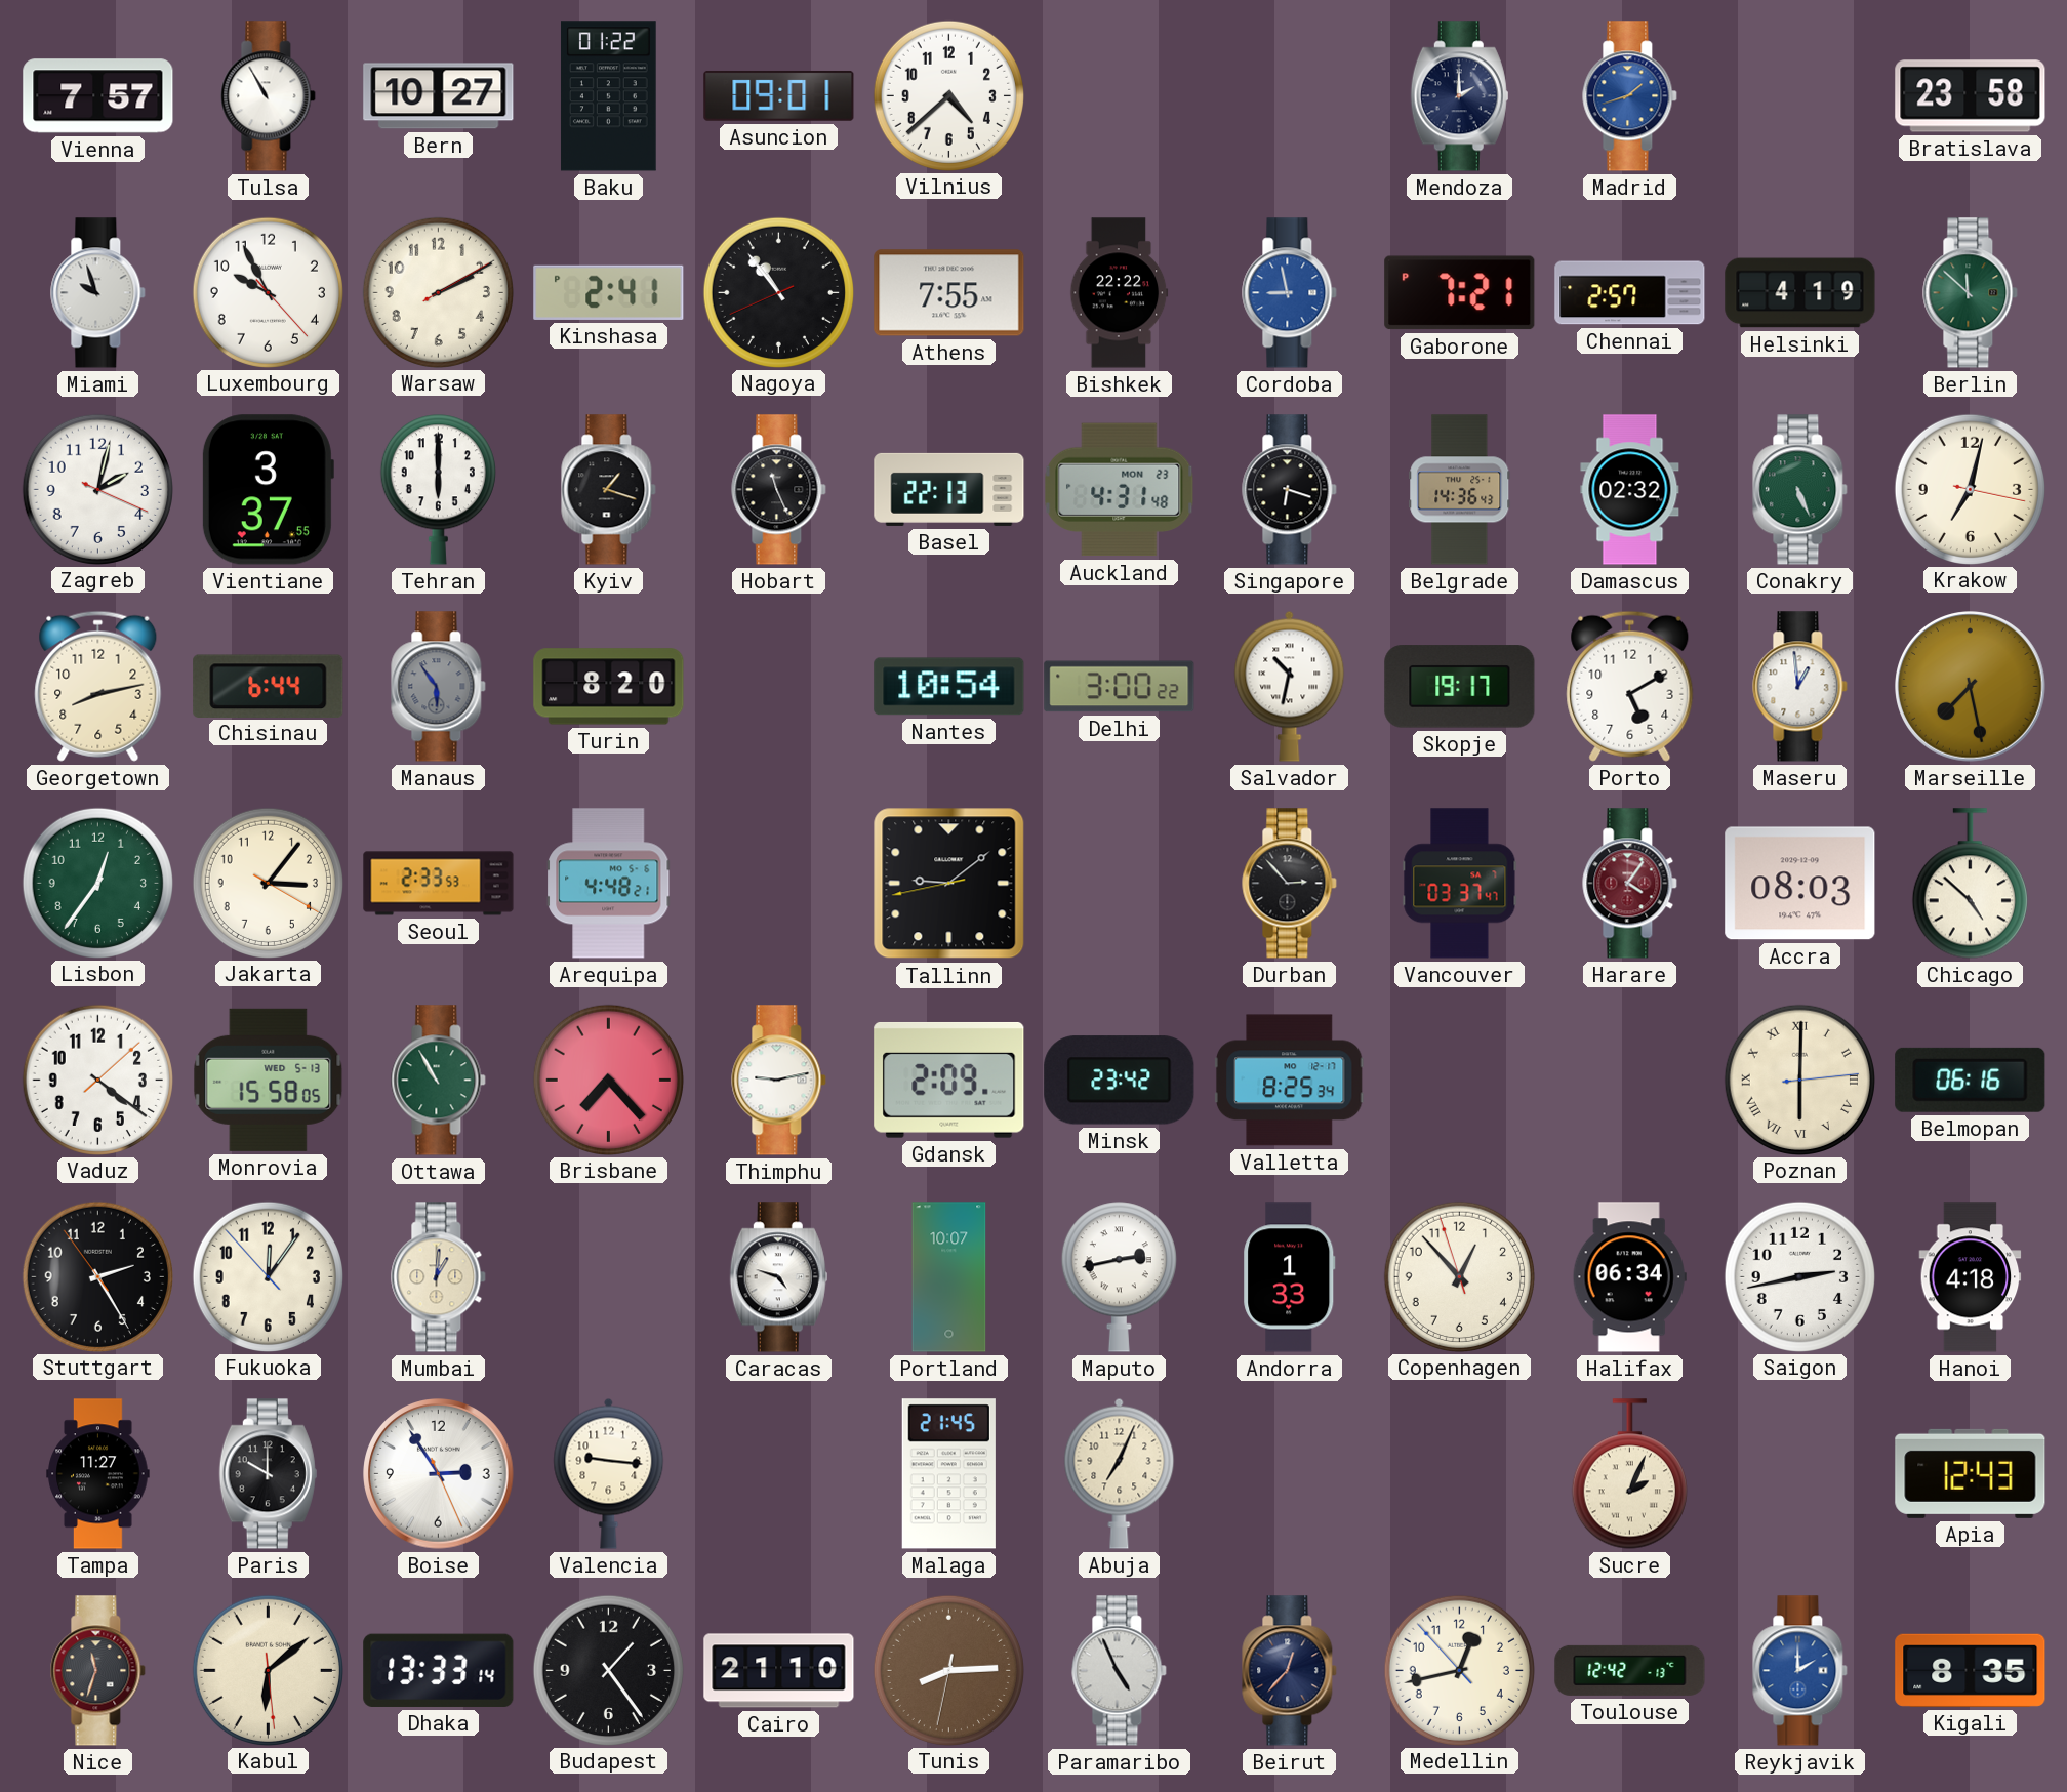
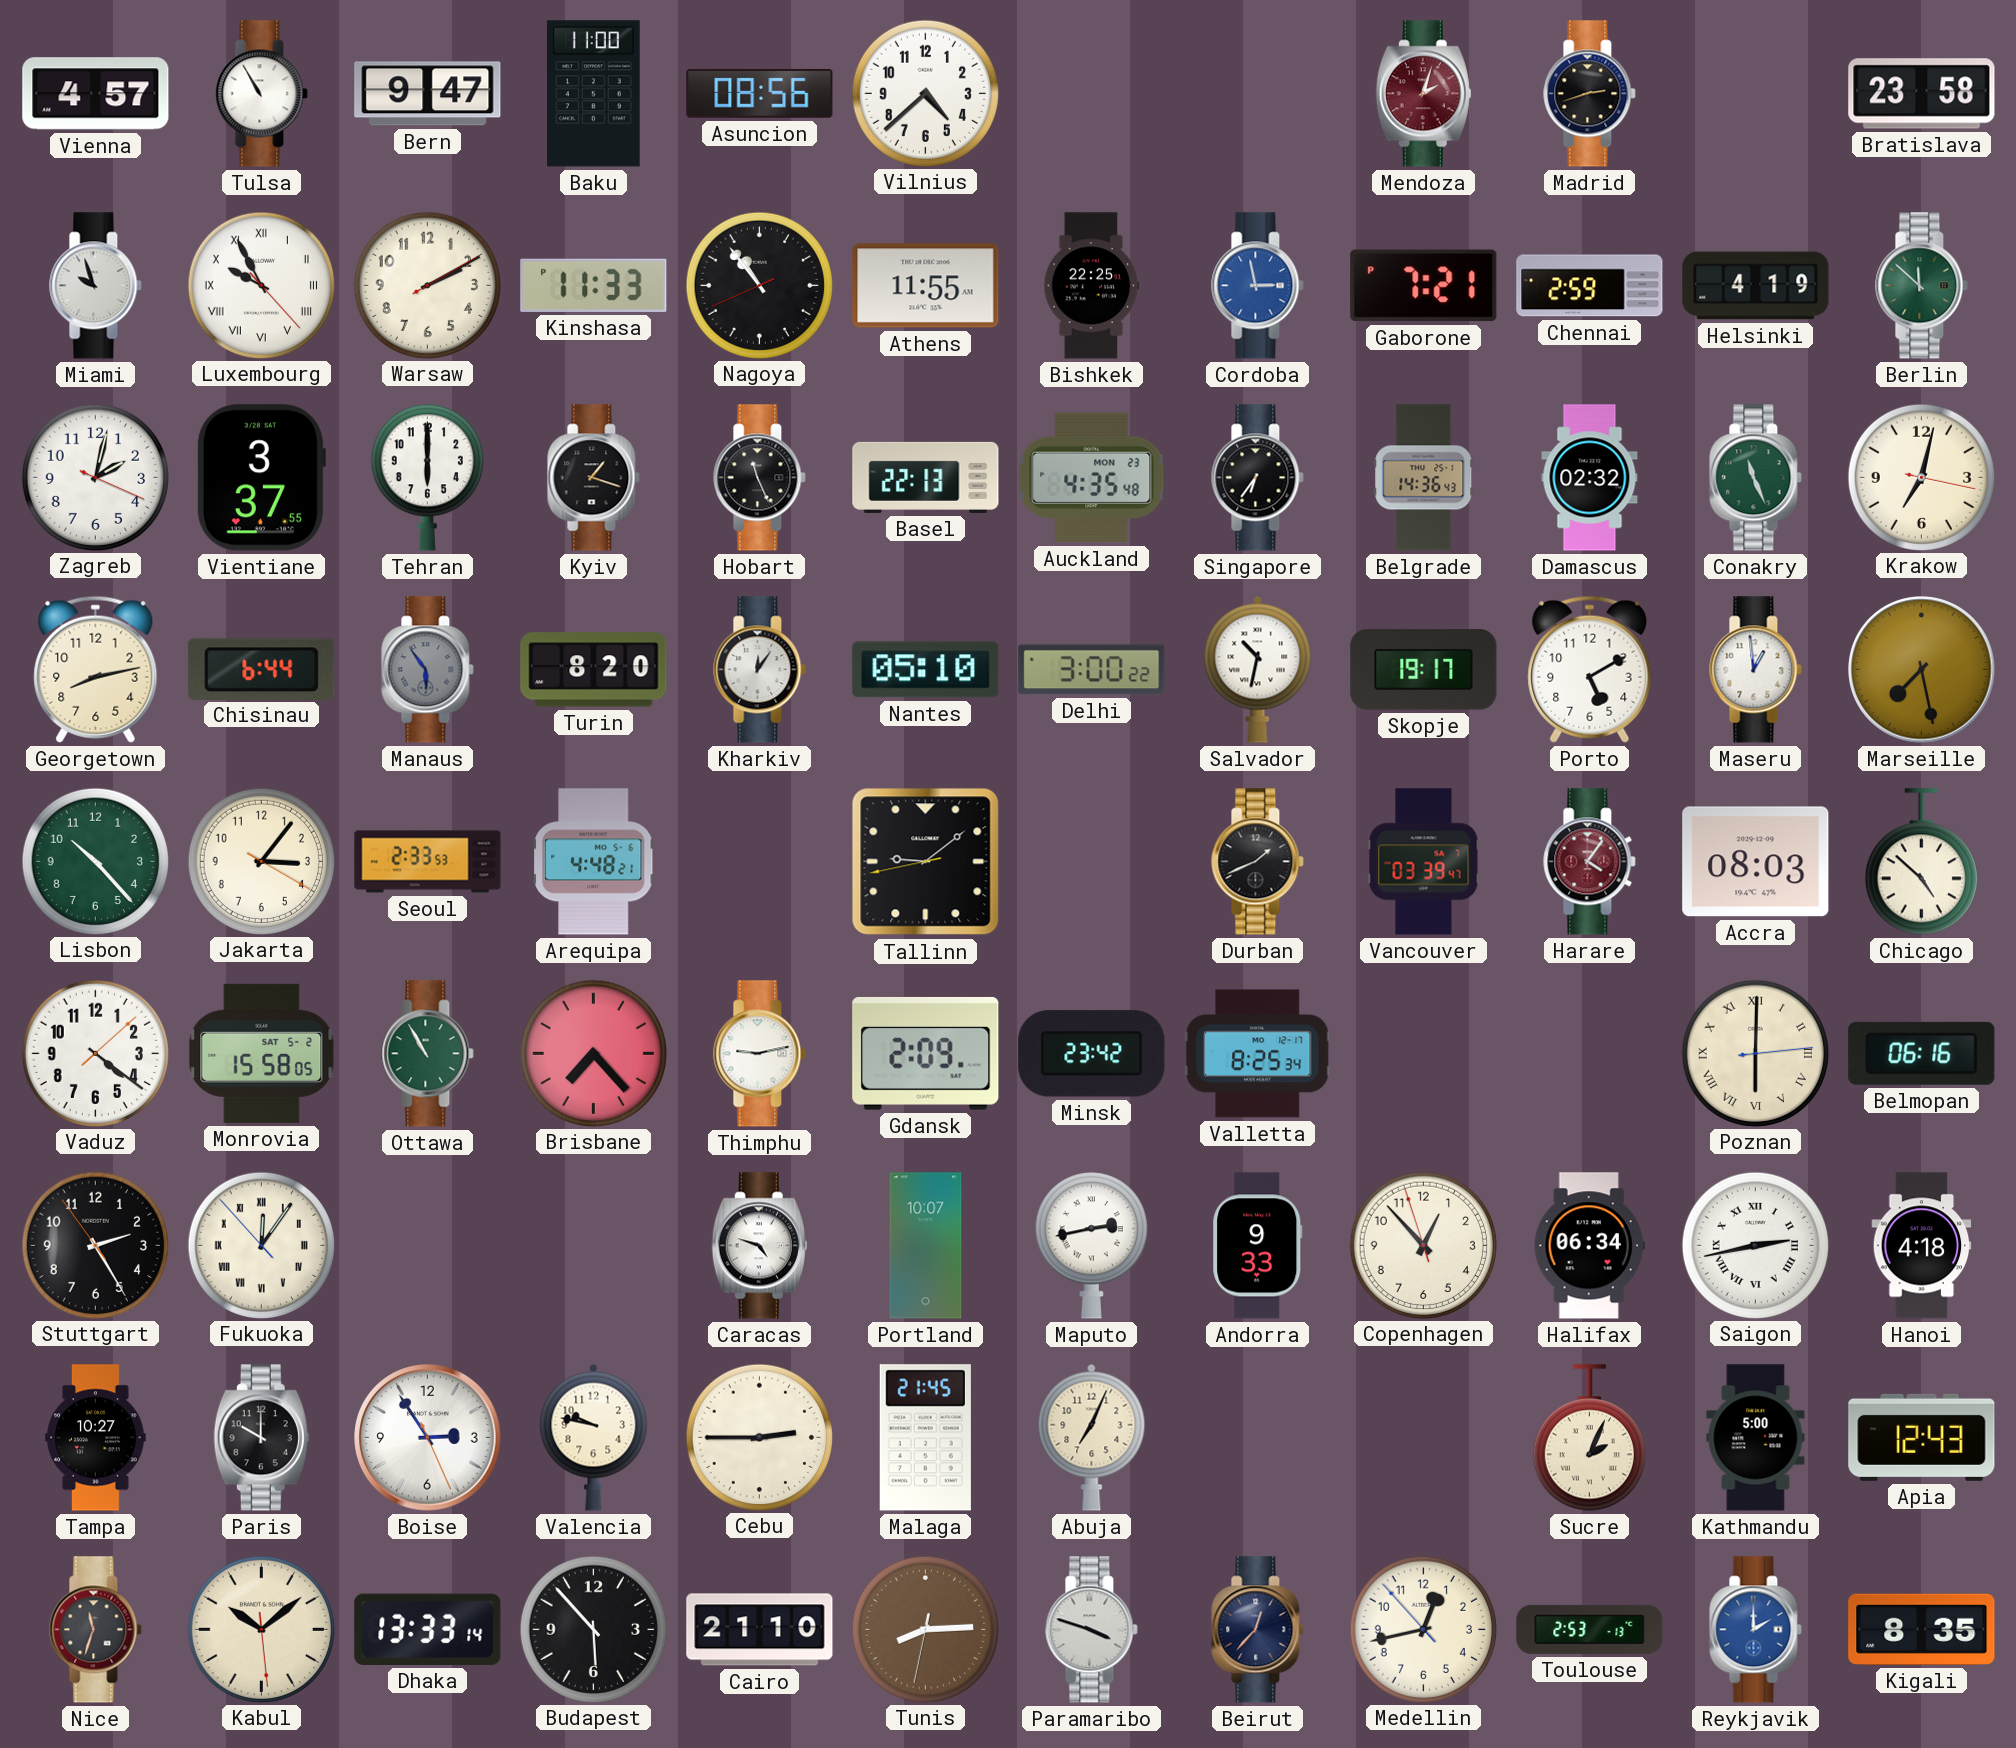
Vienna: 7:57 -> 4:57 (96, 94)
Bern: 10:27 -> 9:47 (428, 94)
Baku: 01:22 -> 11:00 (594, 94)
Asuncion: 09:01 -> 08:56 (760, 94)
Mendoza: 2:00 -> 2:03 (1423, 94)
Mendoza dial: navy -> burgundy (1423, 94)
Madrid: 1:42 -> 2:42 (1590, 94)
Madrid dial: blue -> black (1590, 94)
Luxembourg numerals: Arabic -> Roman (261, 285)
Kinshasa: 2:41 -> 11:33 (594, 285)
Athens: 7:55 -> 11:55 (926, 286)
Bishkek: 22:22 -> 22:25 (1092, 286)
Cordoba: 8:58 -> 2:58 (1258, 286)
Chennai: 2:57 -> 2:59 (1590, 286)
Auckland: 4:31 -> 4:35 (1092, 478)
Singapore: 6:18 -> 6:36 (1258, 478)
Conakry: 5:26 -> 11:26 (1756, 478)
Kharkiv: none -> 12:06 (760, 670)
Nantes: 10:54 -> 05:10 (926, 670)
Lisbon: 12:36 -> 10:23 (95, 861)
Durban: 2:53 -> 1:41 (1258, 862)
Vancouver: 03:37 -> 03:39 (1424, 862)
Monrovia date: WED 5-13 -> SAT 5-2 (262, 1053)
Fukuoka numerals: Arabic -> Roman (261, 1245)
Mumbai: 1:01 -> none (439, 1277)
Andorra: 1:33 -> 9:33 (1258, 1246)
Saigon numerals: Arabic -> Roman (1755, 1245)
Tampa: 11:27 -> 10:27 (96, 1438)
Valencia: 9:16 -> 9:47 (594, 1437)
Cebu: none -> 2:45 (759, 1437)
Kathmandu: none -> 5:00 (1756, 1438)
Kabul: 6:08 -> 10:08 (261, 1629)
Budapest: 1:24 -> 5:53 (593, 1629)
Paramaribo: 4:56 -> 3:48 (1092, 1630)
Toulouse: 12:42 -> 2:53 (1590, 1629)
